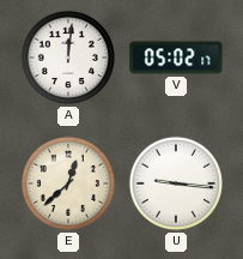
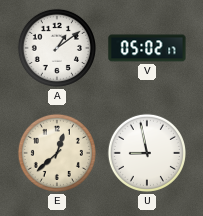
A: 12:01 -> 1:09 (57, 48)
U: 9:16 -> 8:58 (147, 153)
